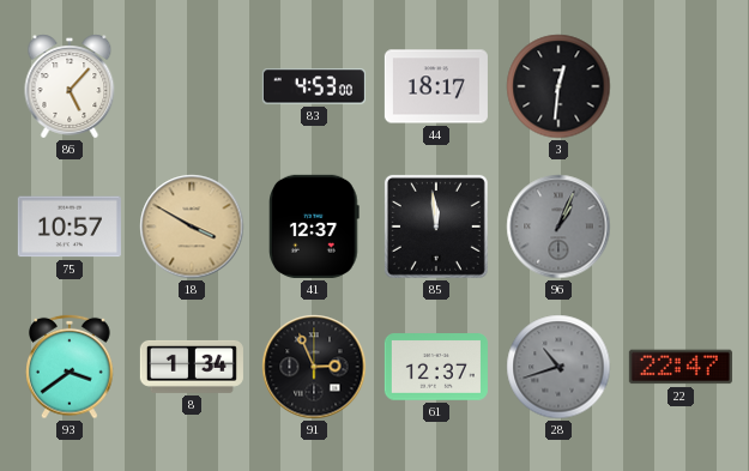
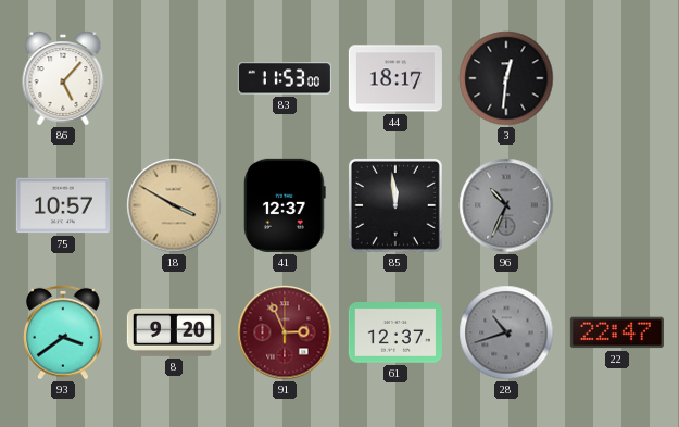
83: 4:53 -> 11:53 (285, 78)
96: 1:04 -> 10:34 (506, 205)
8: 1:34 -> 9:20 (174, 332)
91 dial: black -> burgundy (285, 332)
